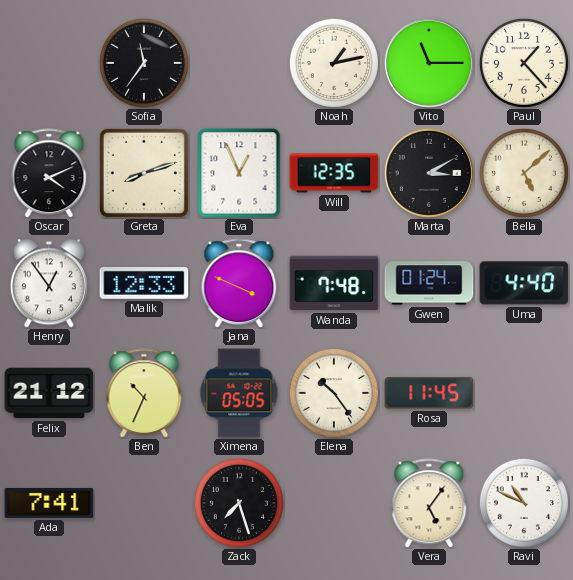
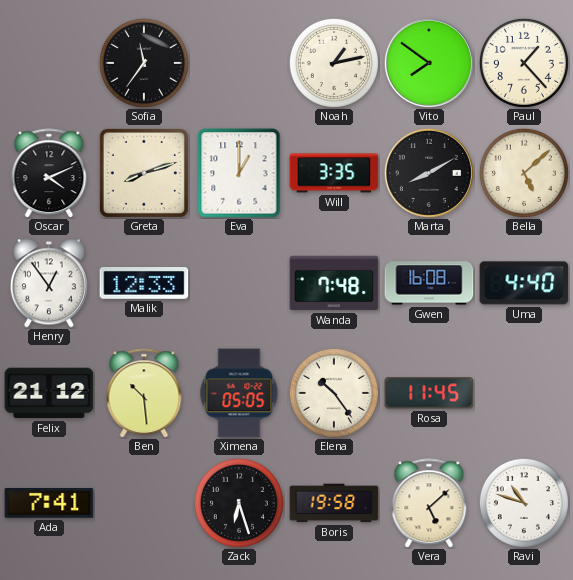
Vito: 11:15 -> 7:51 (429, 63)
Eva: 12:56 -> 1:00 (239, 173)
Will: 12:35 -> 3:35 (334, 173)
Marta: 3:10 -> 8:10 (429, 173)
Jana: 3:49 -> none (239, 283)
Gwen: 01:24 -> 16:08 (429, 283)
Ben: 10:34 -> 10:29 (144, 393)
Zack: 7:27 -> 6:27 (239, 503)
Boris: none -> 19:58 (334, 503)
Vera: 5:06 -> 5:08 (429, 503)
Ravi: 10:49 -> 10:48 (524, 503)
